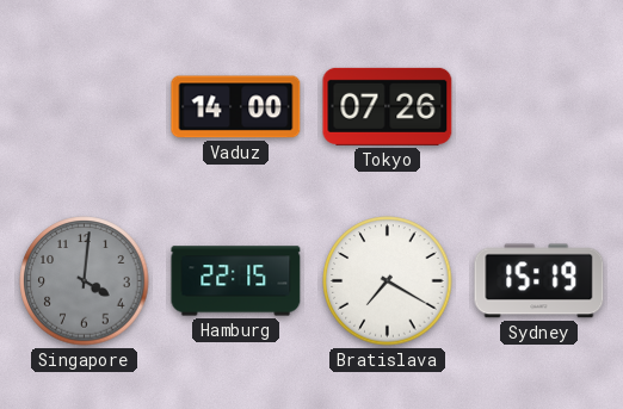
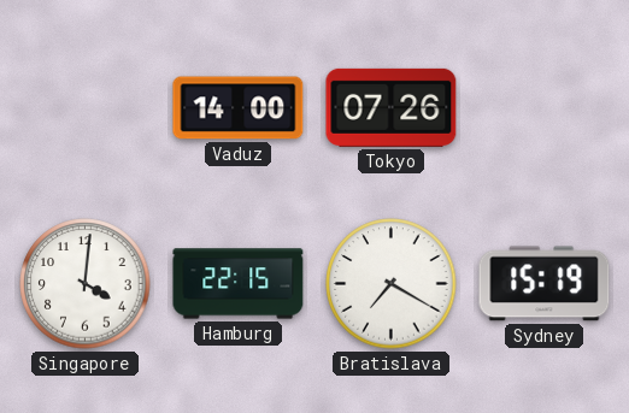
Singapore dial: grey -> white (86, 284)
